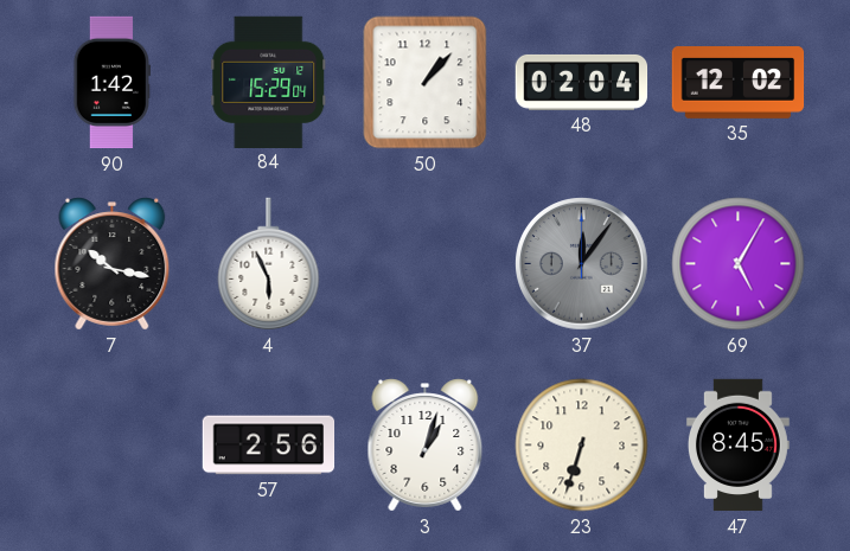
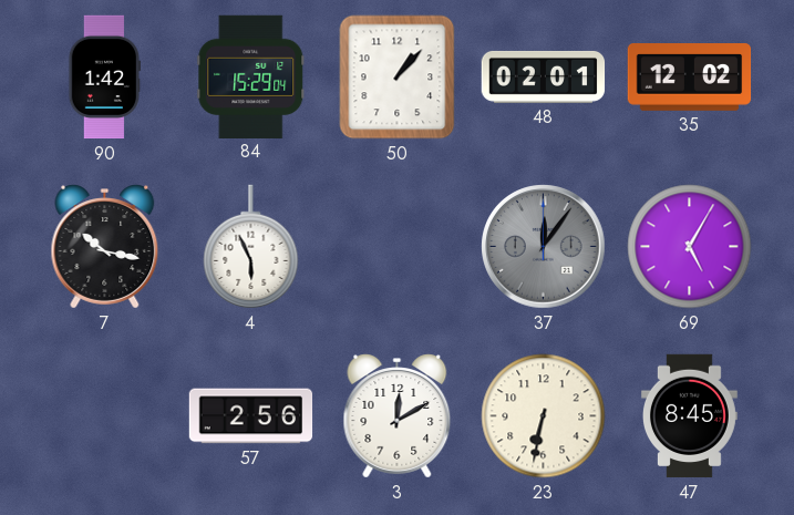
48: 02:04 -> 02:01 (544, 76)
3: 1:03 -> 12:10 (398, 416)
23: 6:33 -> 6:32 (544, 416)
